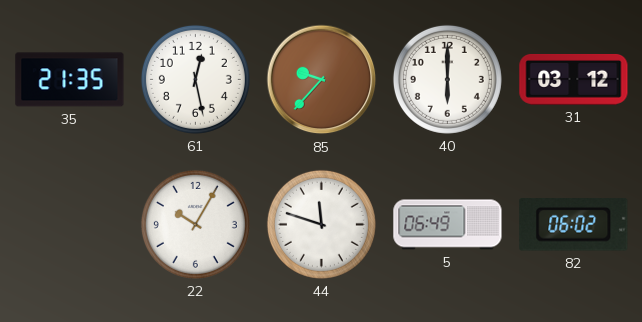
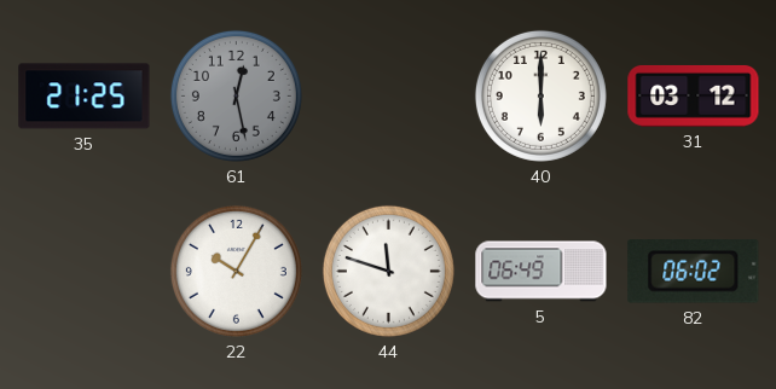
35: 21:35 -> 21:25 (85, 97)
61 dial: white -> grey (236, 95)
85: 9:37 -> none (322, 80)
